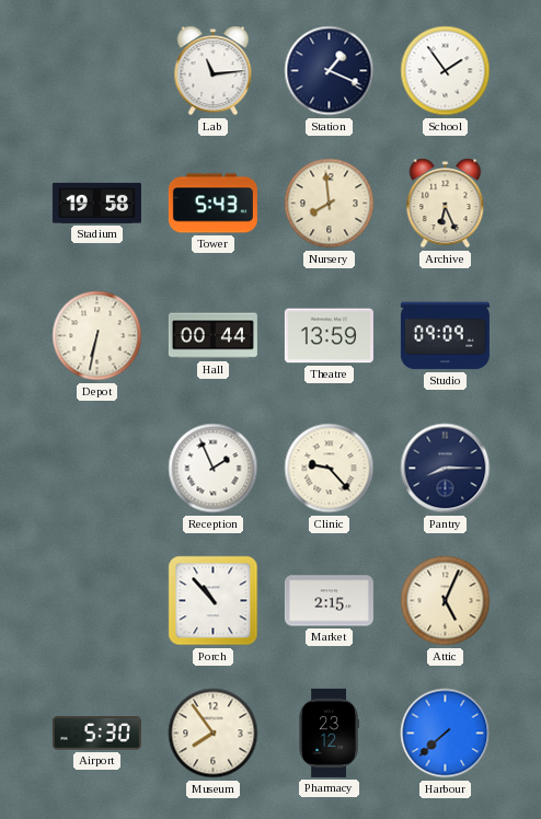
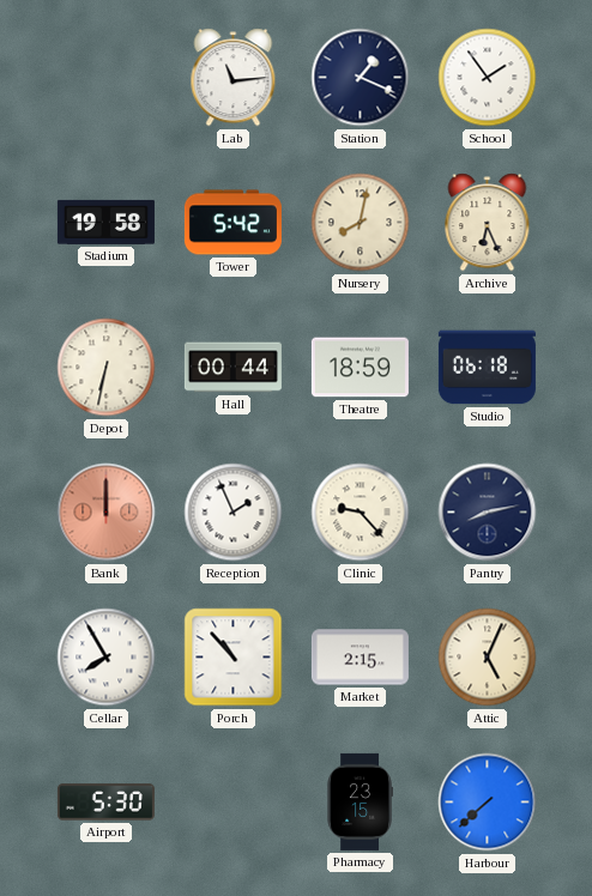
Tower: 5:43 -> 5:42 (232, 223)
Nursery: 7:59 -> 8:02 (361, 223)
Theatre: 13:59 -> 18:59 (360, 368)
Studio: 09:09 -> 06:18 (487, 368)
Bank: none -> 12:00 (107, 513)
Pantry: 8:15 -> 8:13 (488, 513)
Cellar: none -> 7:55 (107, 658)
Museum: 7:54 -> none (214, 734)
Pharmacy: 23:12 -> 23:15 (360, 801)
